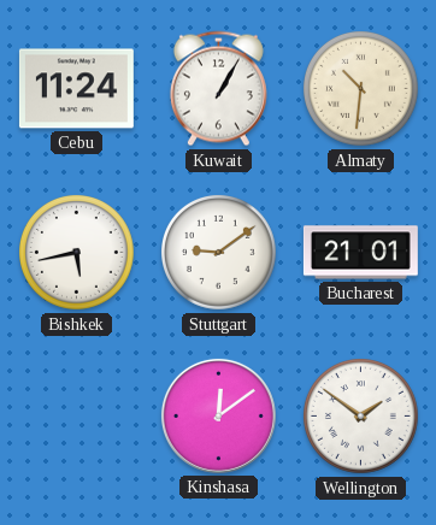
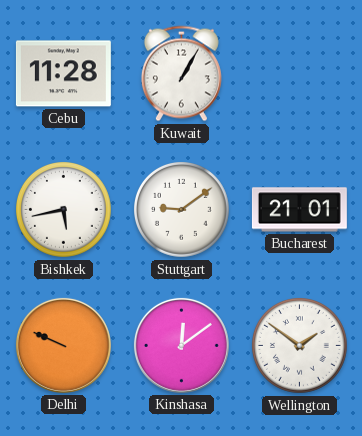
Cebu: 11:24 -> 11:28 (63, 74)
Almaty: 10:31 -> none (361, 89)
Delhi: none -> 9:49 (63, 345)
